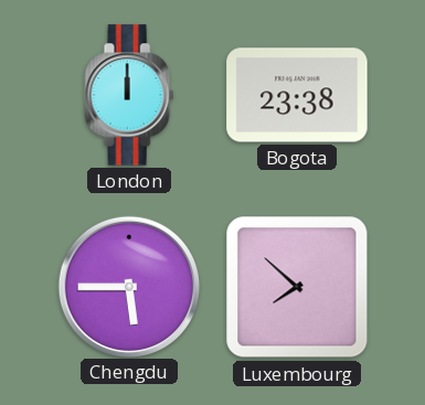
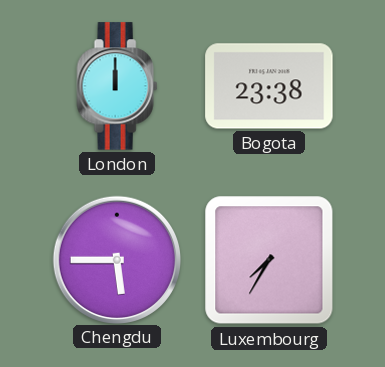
Luxembourg: 7:52 -> 7:35 (269, 260)
